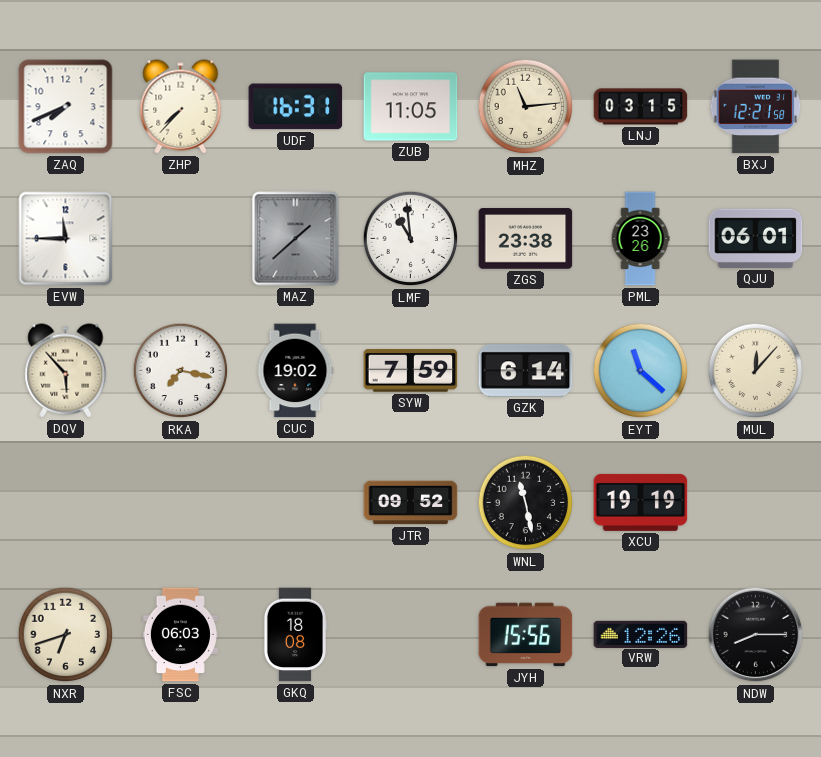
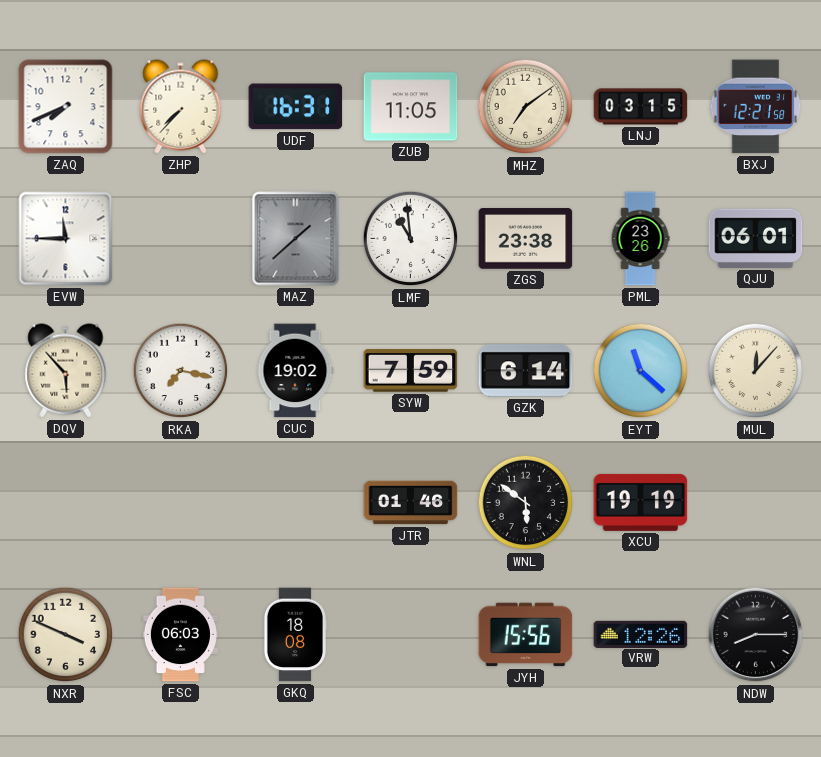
MHZ: 11:14 -> 7:09 (526, 107)
JTR: 09:52 -> 01:46 (411, 503)
WNL: 11:28 -> 5:51 (526, 503)
NXR: 6:42 -> 3:49 (66, 635)
